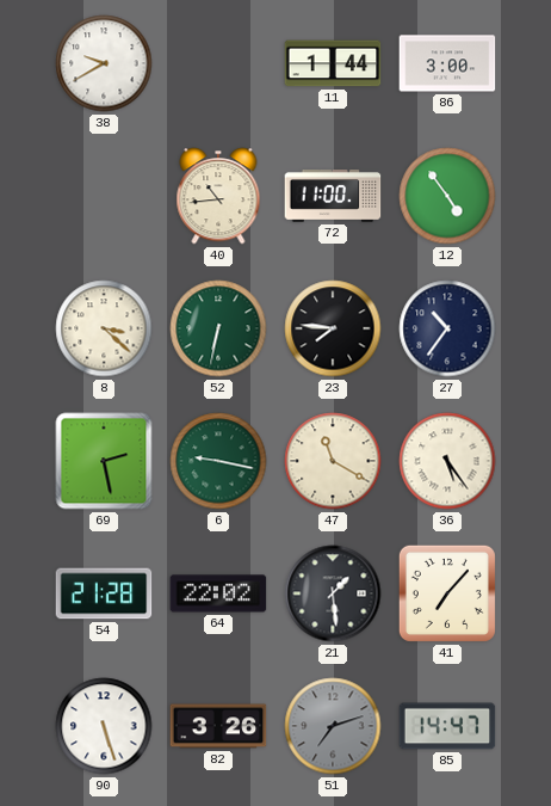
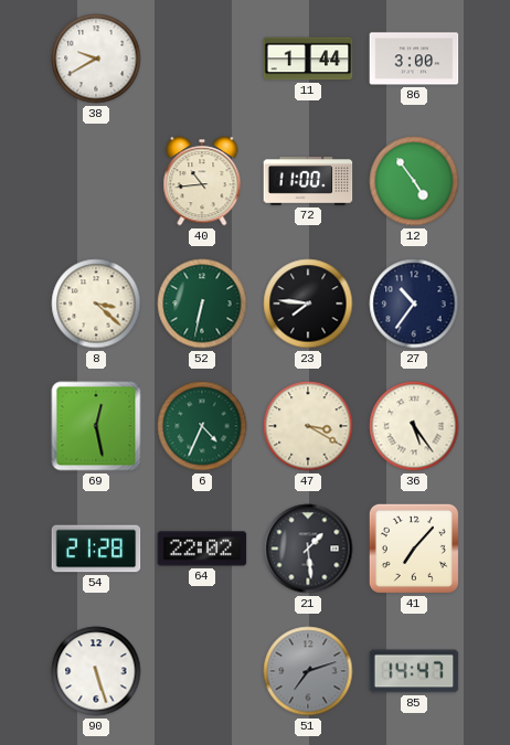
69: 2:28 -> 12:28 (96, 426)
6: 9:17 -> 4:34 (202, 426)
47: 11:20 -> 3:20 (308, 426)
82: 3:26 -> none (218, 726)
